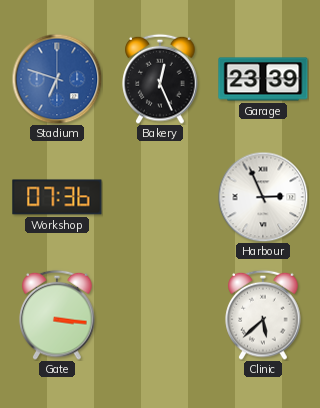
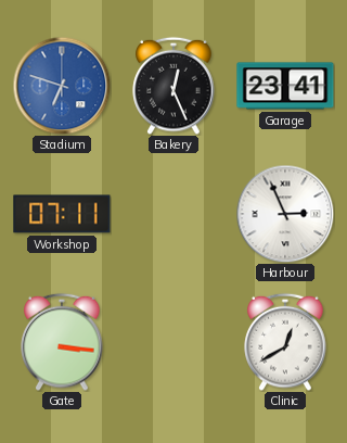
Garage: 23:39 -> 23:41 (285, 86)
Workshop: 07:36 -> 07:11 (62, 214)
Clinic: 5:38 -> 12:40 (285, 342)
